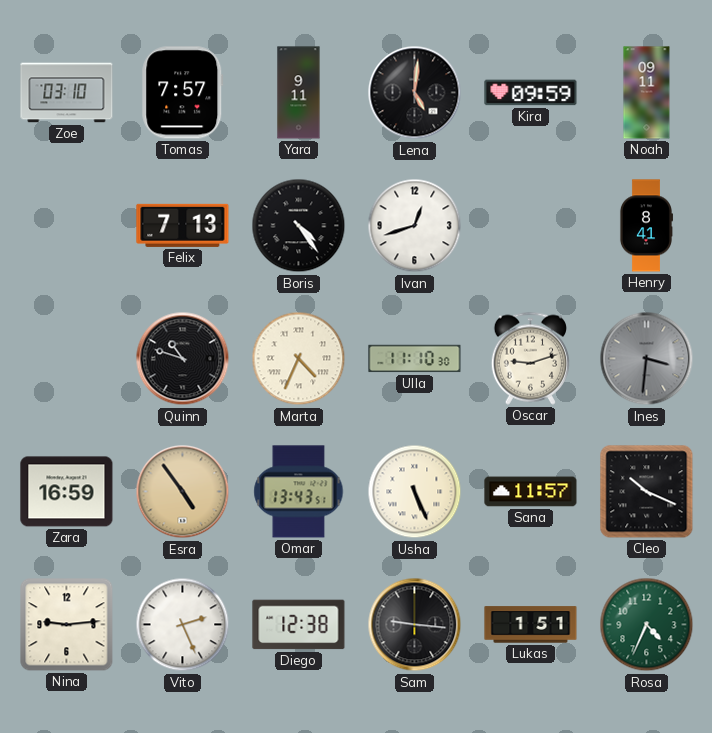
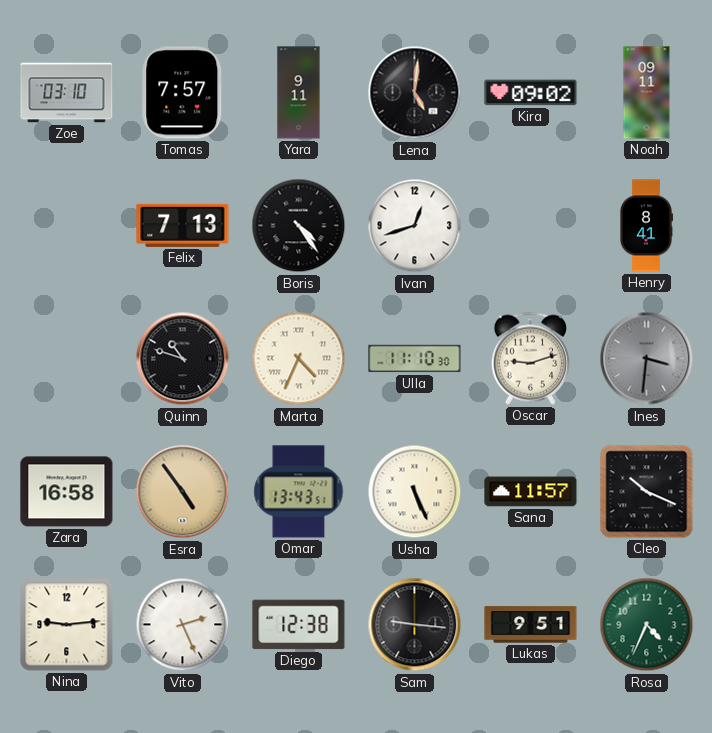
Kira: 09:59 -> 09:02 (531, 93)
Zara: 16:59 -> 16:58 (67, 492)
Lukas: 1:51 -> 9:51 (531, 625)
